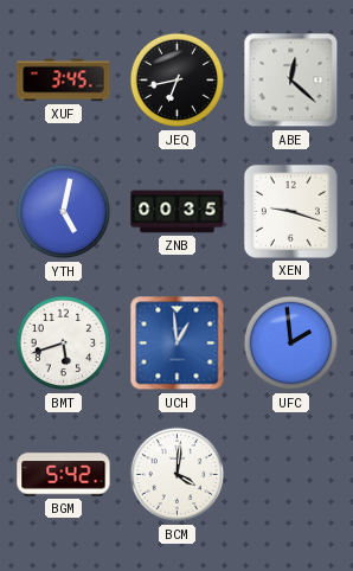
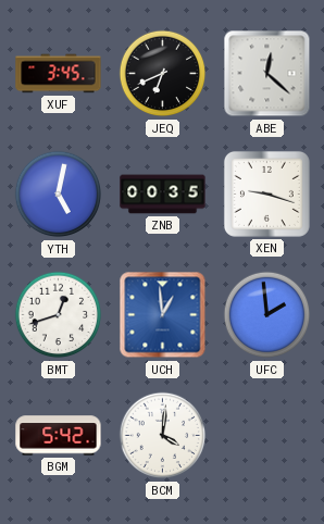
JEQ: 6:43 -> 6:41 (163, 74)
BMT: 5:42 -> 12:42 (59, 315)
